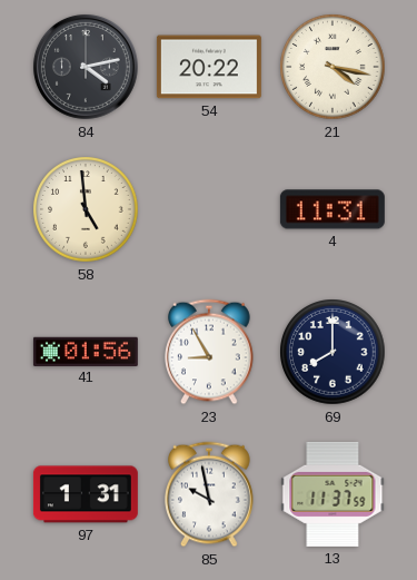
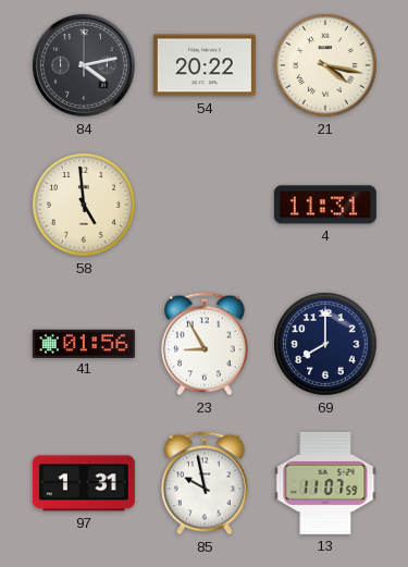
13: 11:37 -> 11:07 (325, 483)
